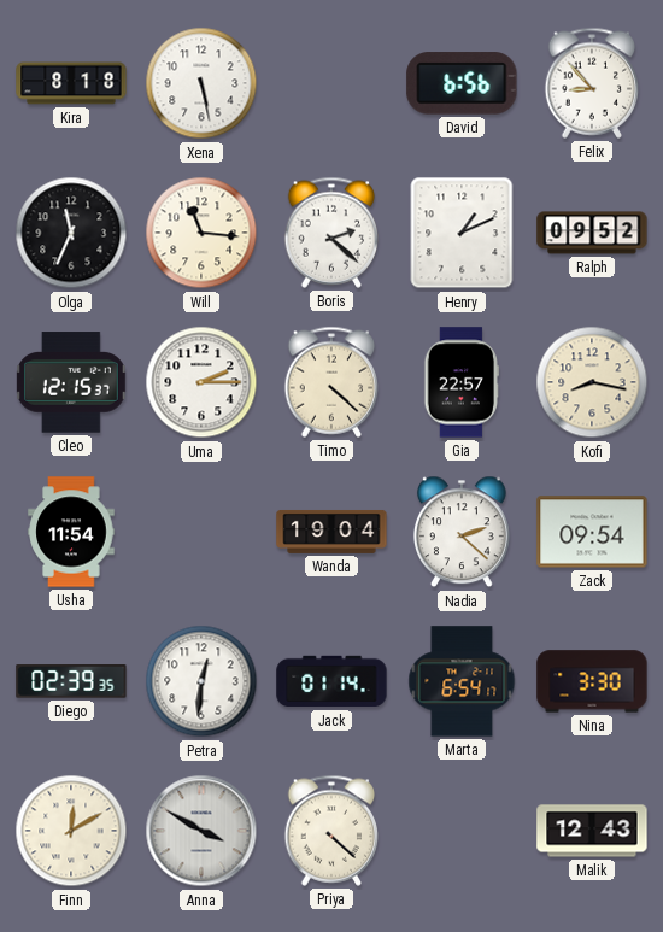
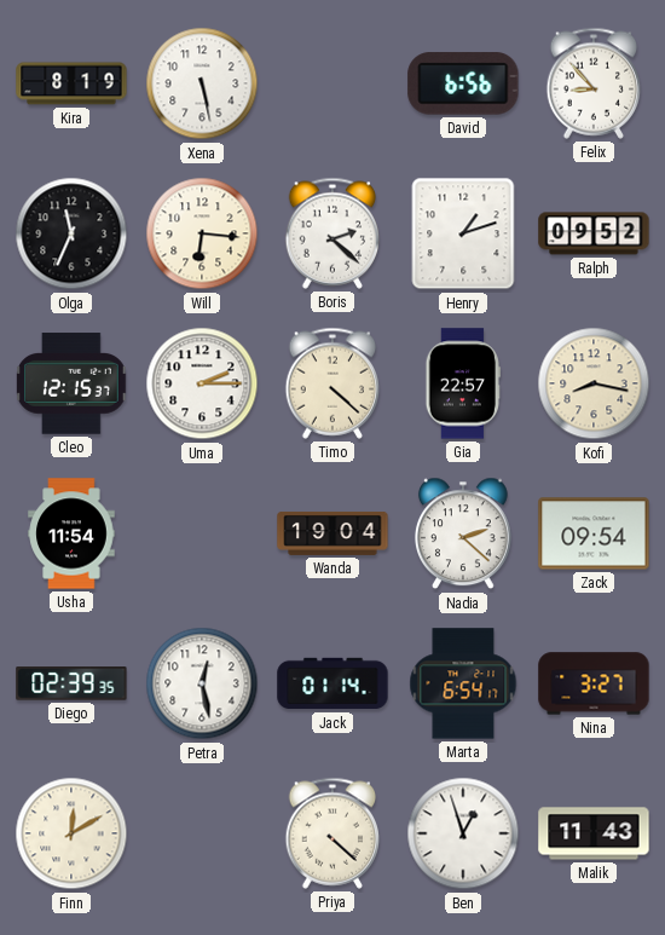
Kira: 8:18 -> 8:19 (71, 83)
Will: 11:16 -> 6:16 (202, 233)
Henry: 1:11 -> 1:12 (463, 233)
Petra: 12:31 -> 12:28 (202, 683)
Nina: 3:30 -> 3:27 (594, 683)
Anna: 3:50 -> none (201, 831)
Ben: none -> 12:57 (463, 833)
Malik: 12:43 -> 11:43 (594, 833)
